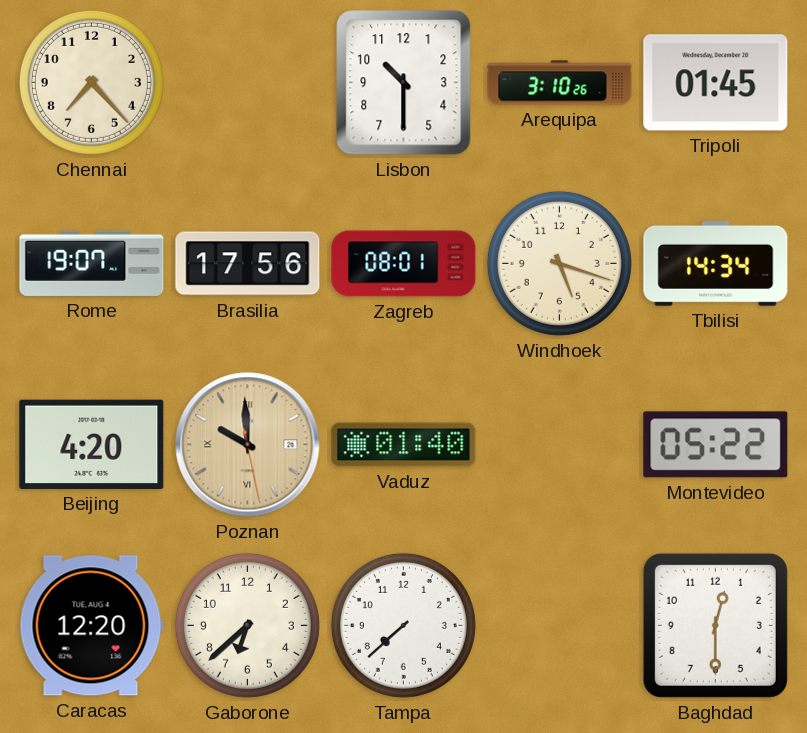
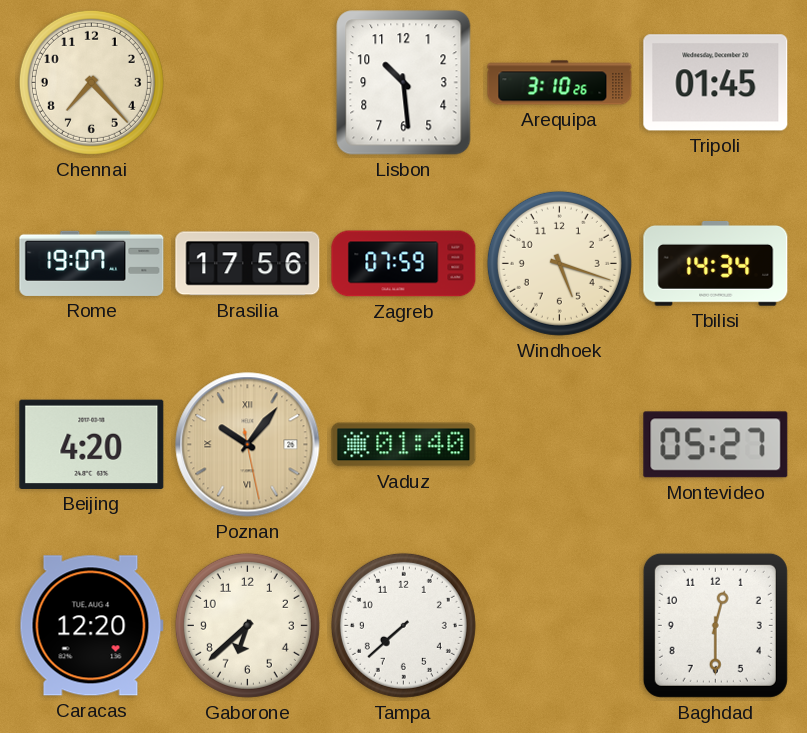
Lisbon: 10:30 -> 10:29 (404, 83)
Zagreb: 08:01 -> 07:59 (404, 264)
Poznan: 9:59 -> 10:06 (248, 445)
Montevideo: 05:22 -> 05:27 (716, 445)
